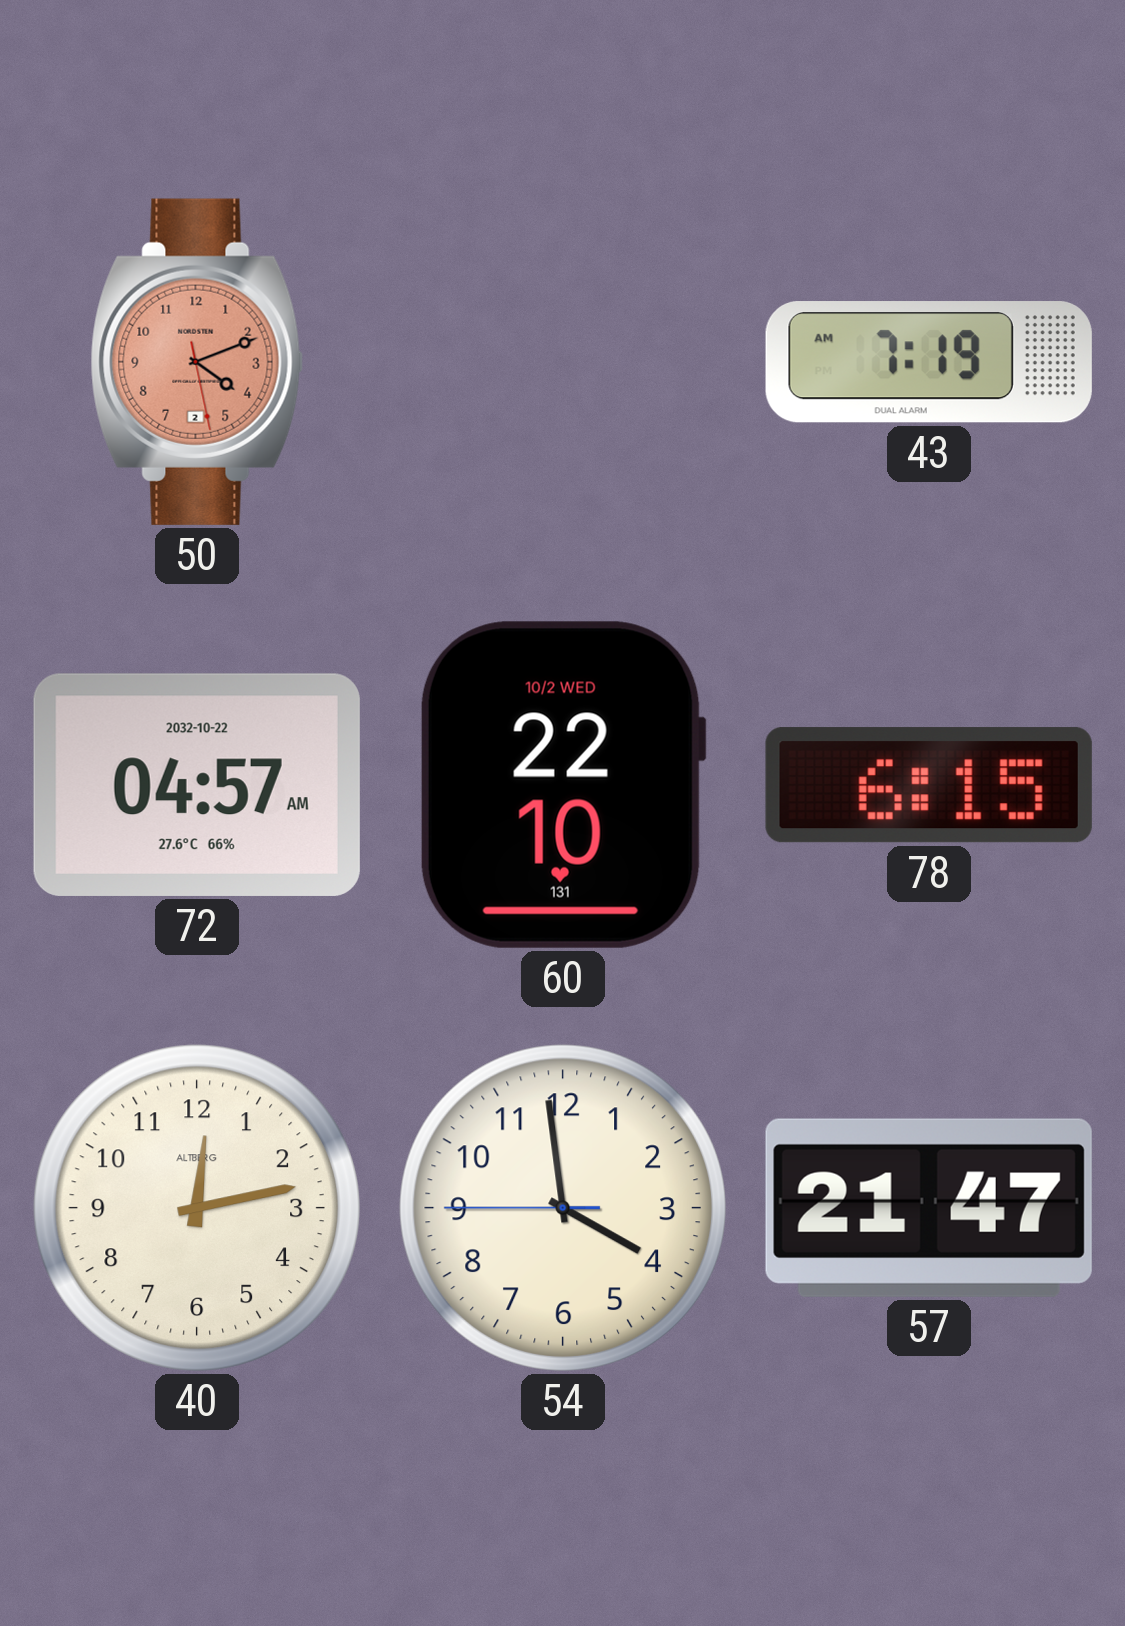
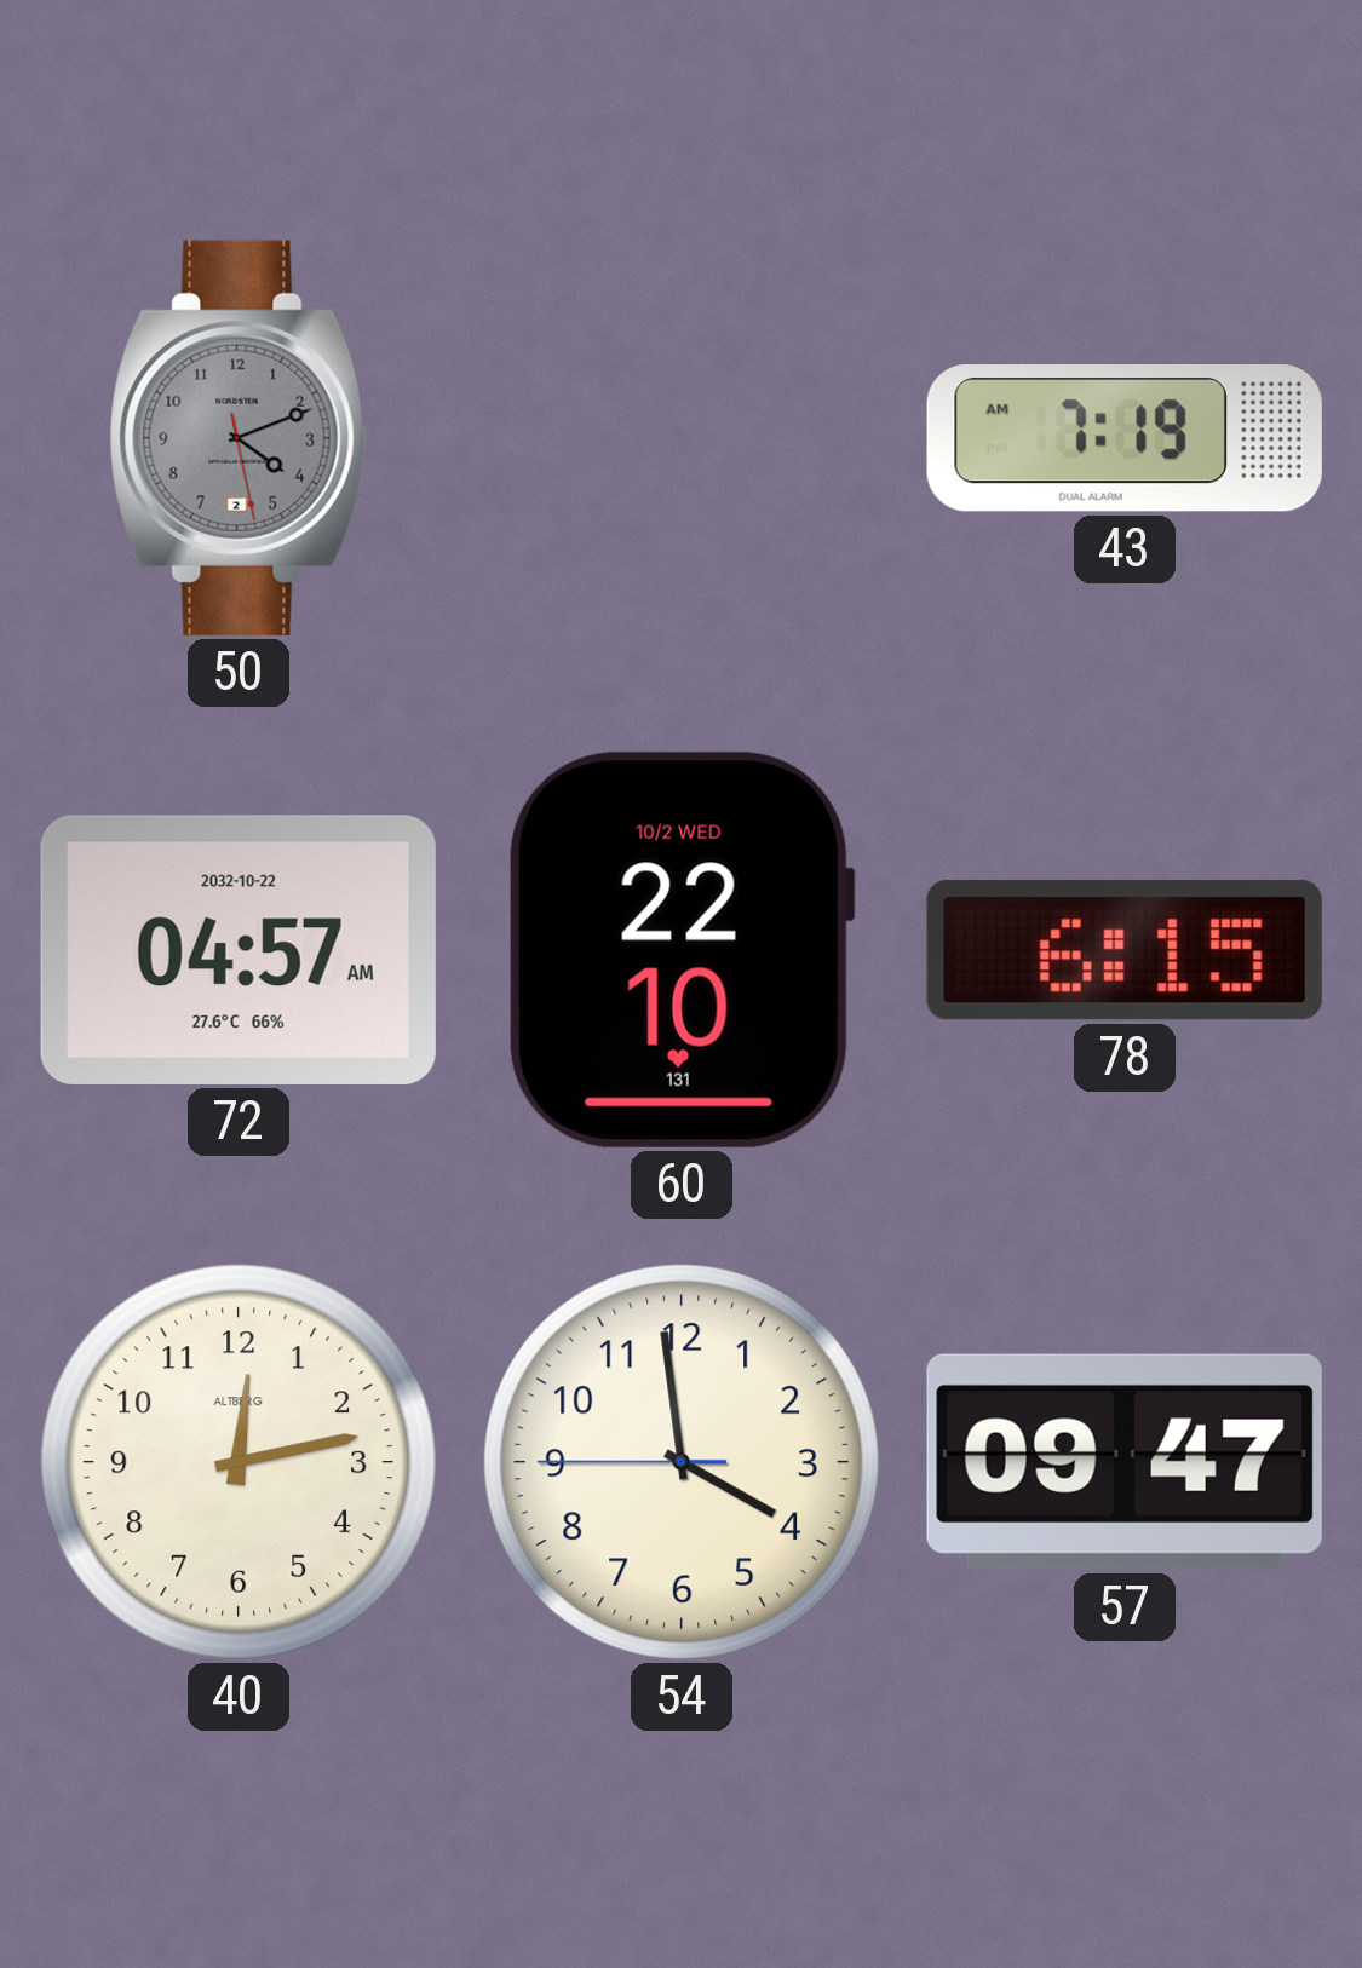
50 dial: salmon -> grey (239, 438)
57: 21:47 -> 09:47 (1125, 1462)
